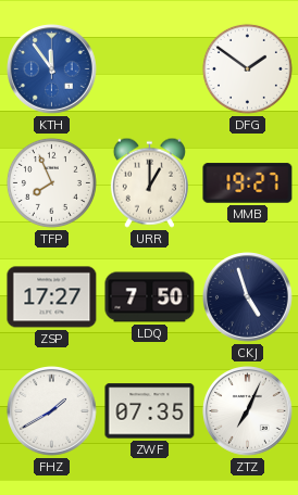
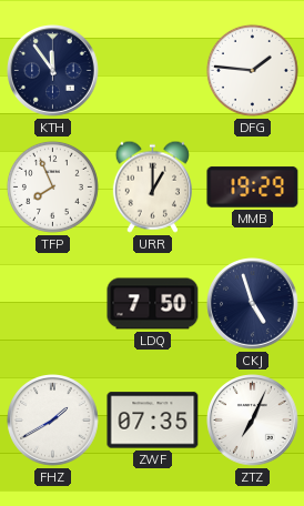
KTH dial: blue -> navy (53, 71)
DFG: 1:51 -> 1:46 (252, 70)
MMB: 19:27 -> 19:29 (253, 188)
ZSP: 17:27 -> none (52, 297)
